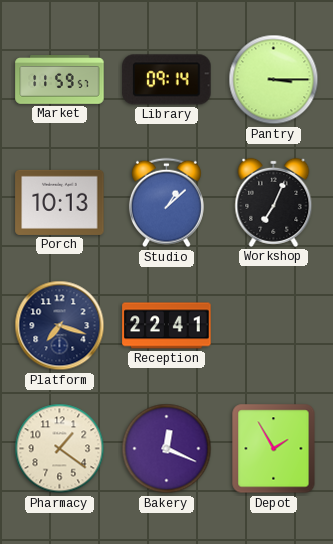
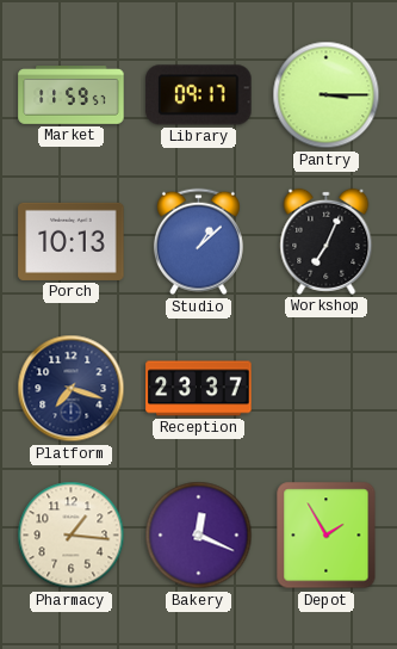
Library: 09:14 -> 09:17 (199, 95)
Reception: 22:41 -> 23:37 (199, 389)
Pharmacy: 1:21 -> 1:16 (72, 536)
